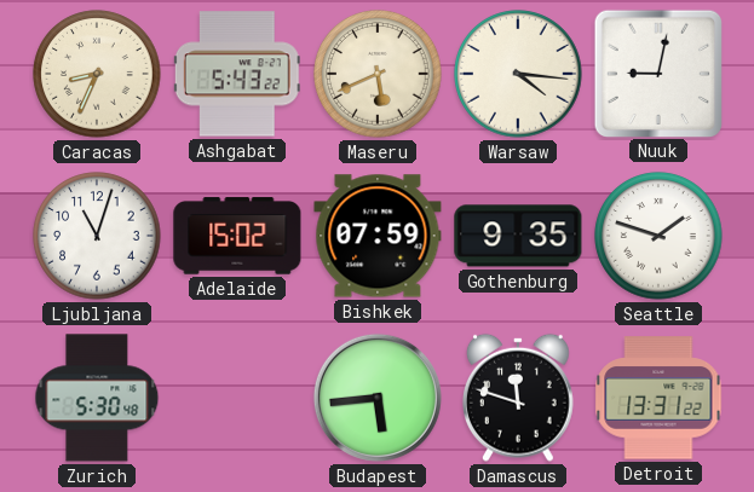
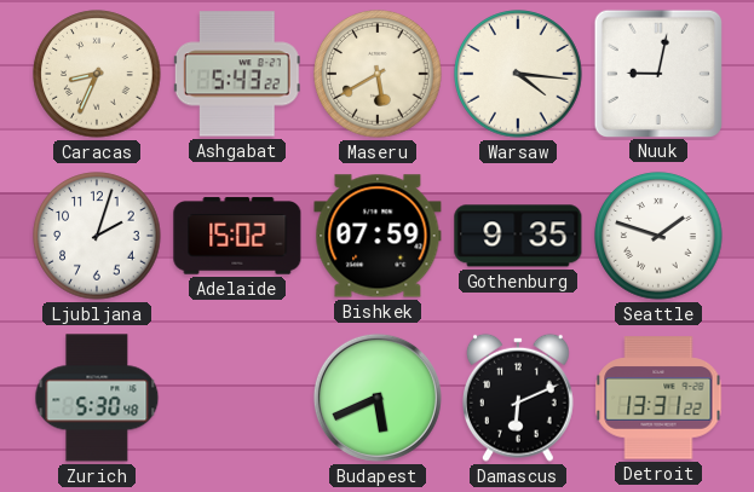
Maseru: 5:41 -> 5:40 (378, 74)
Ljubljana: 11:03 -> 2:03 (97, 236)
Budapest: 5:44 -> 5:41 (378, 398)
Damascus: 11:48 -> 6:11 (519, 398)
